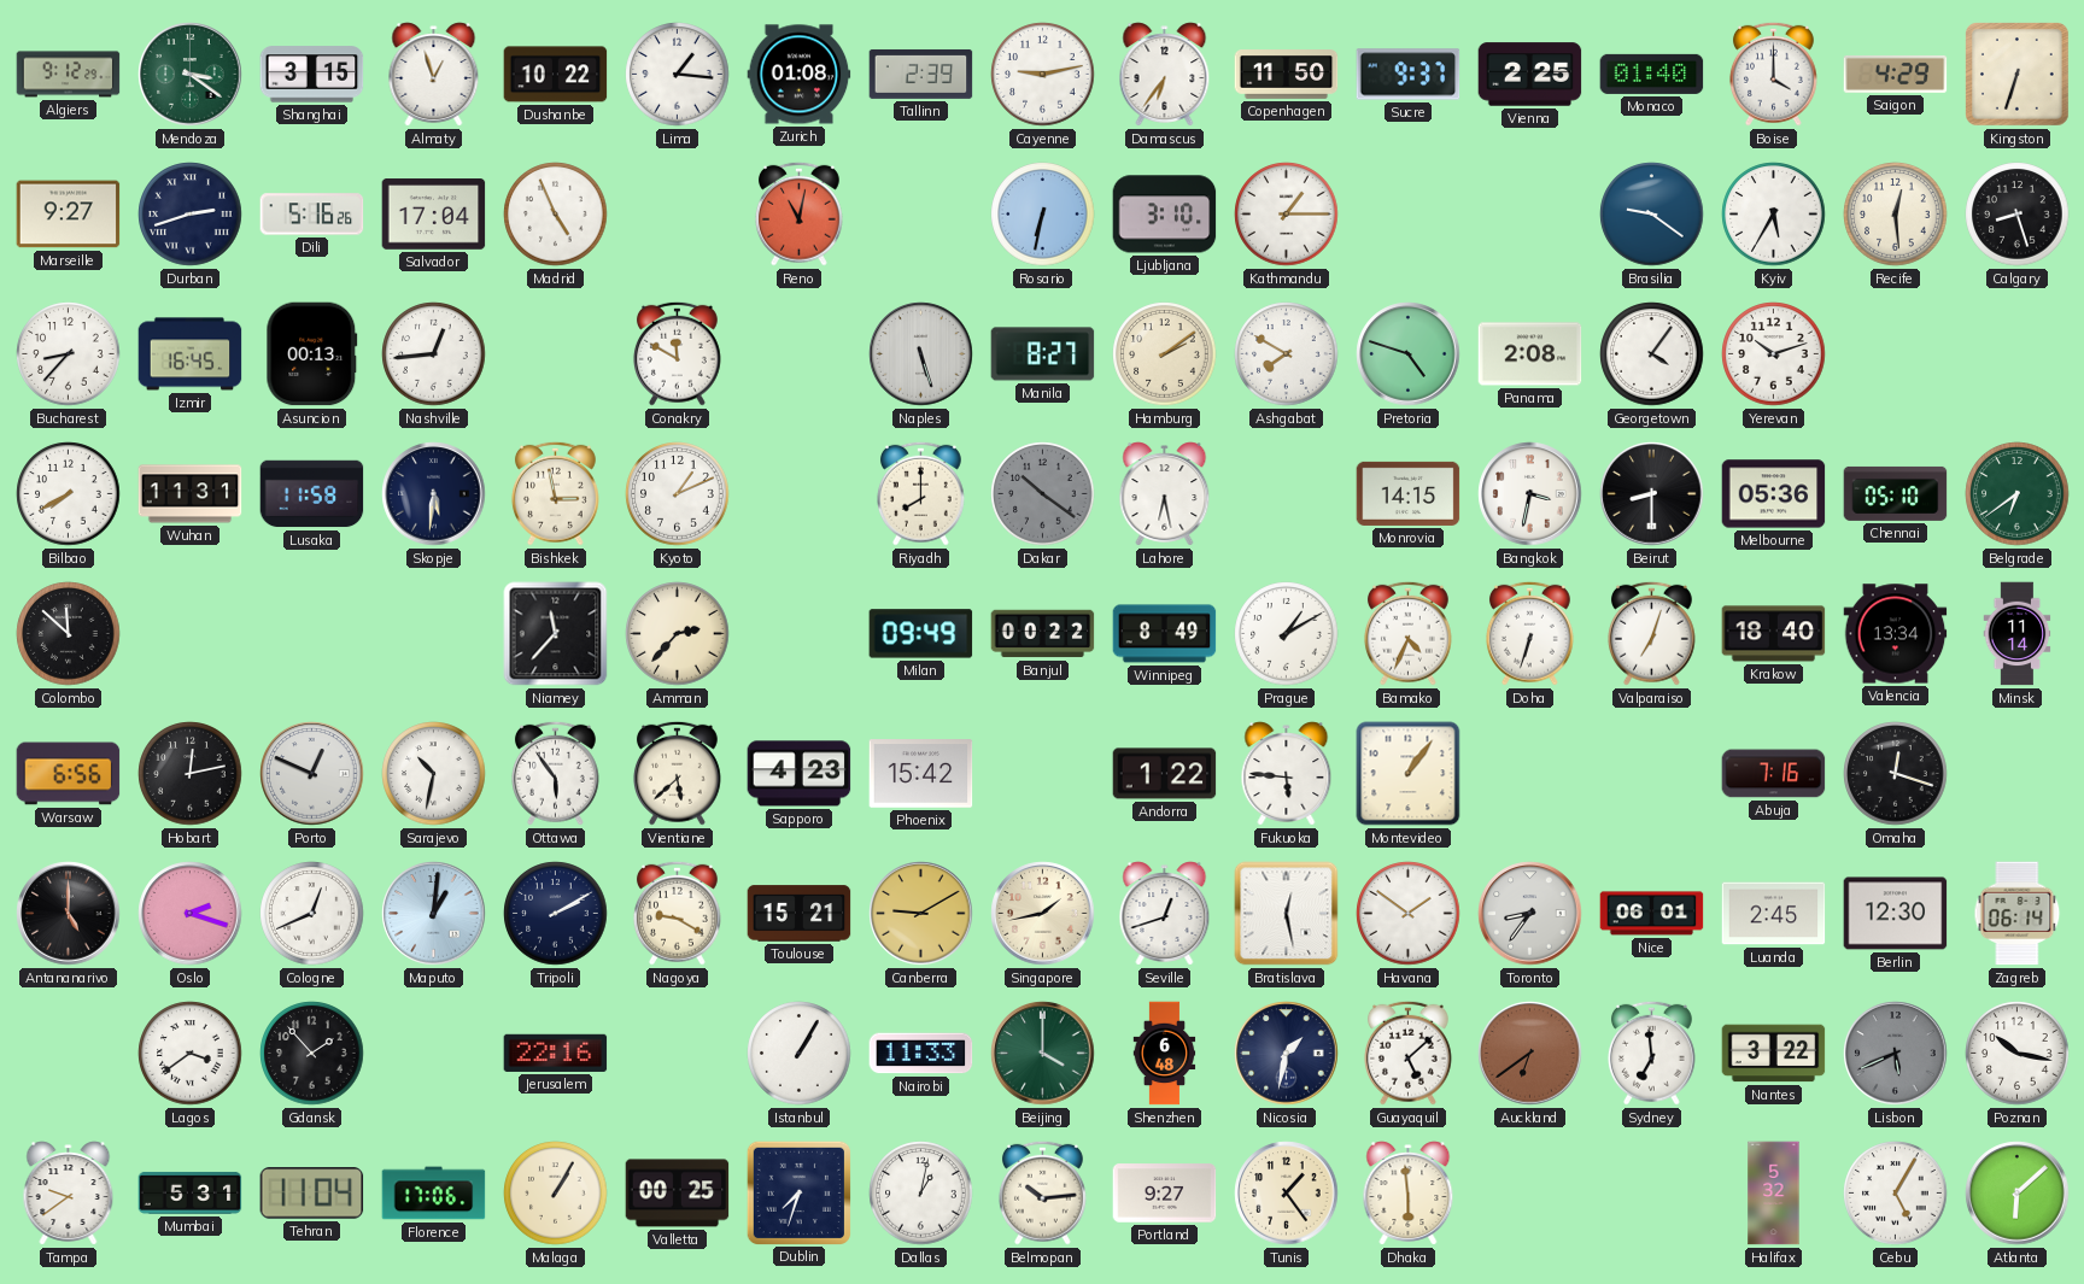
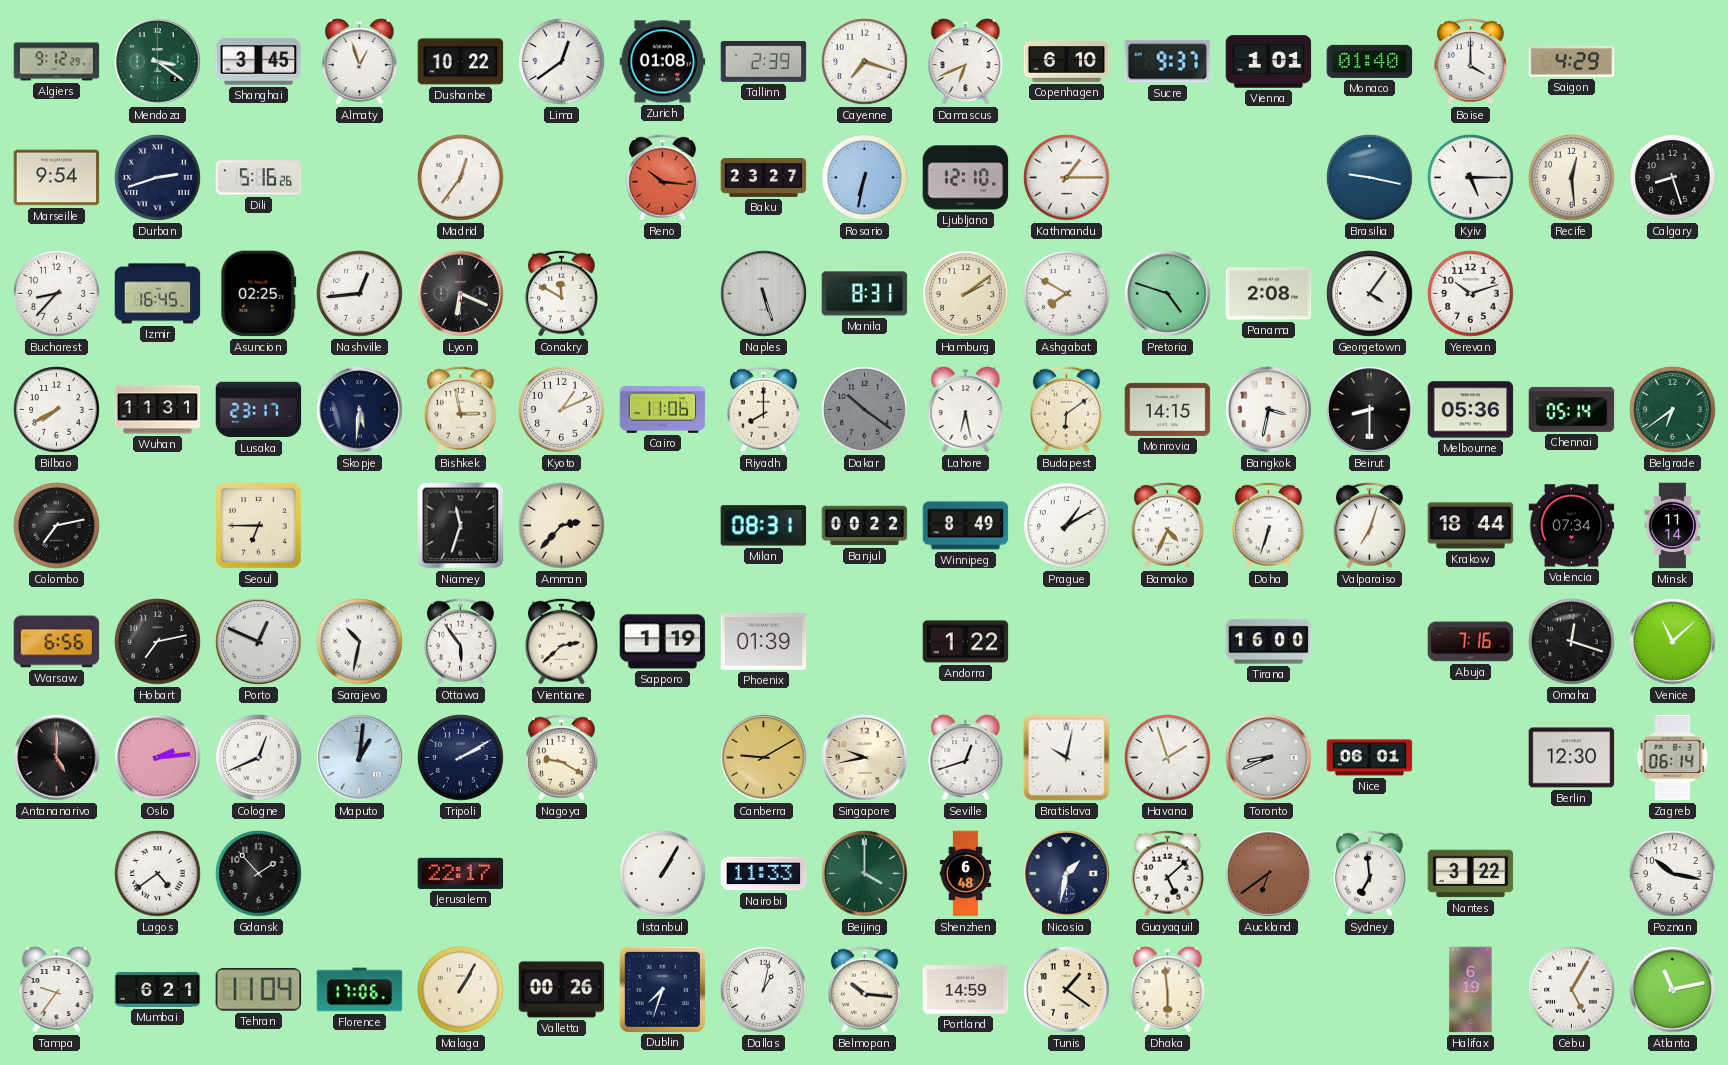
Shanghai: 3:15 -> 3:45 (259, 62)
Lima: 1:16 -> 12:39 (562, 62)
Cayenne: 9:13 -> 7:18 (865, 62)
Damascus: 6:36 -> 6:41 (966, 62)
Copenhagen: 11:50 -> 6:10 (1067, 62)
Vienna: 2:25 -> 1:01 (1269, 62)
Kingston: 6:33 -> none (2018, 75)
Marseille: 9:27 -> 9:54 (57, 178)
Salvador: 17:04 -> none (434, 215)
Madrid: 4:56 -> 12:36 (461, 178)
Reno: 11:02 -> 10:16 (662, 177)
Baku: none -> 23:27 (764, 177)
Ljubljana: 3:10 -> 12:10 (966, 178)
Brasilia: 9:21 -> 9:17 (1370, 178)
Kyiv: 5:35 -> 5:15 (1471, 178)
Asuncion: 00:13 -> 02:25 (259, 294)
Lyon: none -> 6:19 (461, 294)
Manila: 8:27 -> 8:31 (865, 294)
Lusaka: 11:58 -> 23:17 (259, 410)
Cairo: none -> 11:06 (663, 409)
Budapest: none -> 6:09 (1066, 409)
Chennai: 05:10 -> 05:14 (1572, 409)
Colombo: 11:52 -> 7:13 (57, 526)
Seoul: none -> 6:45 (259, 526)
Niamey: 11:37 -> 11:33 (461, 526)
Milan: 09:49 -> 08:31 (764, 526)
Krakow: 18:40 -> 18:44 (1471, 526)
Valencia: 13:34 -> 07:34 (1572, 526)
Hobart: 12:13 -> 7:13 (158, 642)
Vientiane: 5:38 -> 2:38 (561, 641)
Sapporo: 4:23 -> 1:19 (663, 642)
Phoenix: 15:42 -> 01:39 (764, 642)
Fukuoka: 5:46 -> none (1287, 774)
Montevideo: 1:06 -> none (1409, 774)
Tirana: none -> 16:00 (1269, 642)
Venice: none -> 11:08 (1673, 642)
Oslo: 2:18 -> 2:14 (158, 758)
Toulouse: 15:21 -> none (800, 914)
Singapore: 1:43 -> 9:43 (865, 758)
Bratislava: 12:28 -> 10:02 (1067, 758)
Havana: 1:51 -> 1:57 (1168, 758)
Toronto: 8:36 -> 8:41 (1269, 758)
Luanda: 2:45 -> none (1774, 914)
Lagos: 3:39 -> 4:39 (158, 874)
Jerusalem: 22:16 -> 22:17 (461, 873)
Lisbon: 5:41 -> none (1896, 1054)
Tampa: 9:39 -> 9:36 (57, 990)
Mumbai: 5:31 -> 6:21 (158, 989)
Valletta: 00:25 -> 00:26 (562, 990)
Belmopan: 10:14 -> 10:16 (864, 989)
Portland: 9:27 -> 14:59 (966, 990)
Tunis: 1:24 -> 1:21 (1067, 990)
Halifax: 5:32 -> 6:19 (1471, 990)
Atlanta: 6:08 -> 11:13 (1673, 990)
